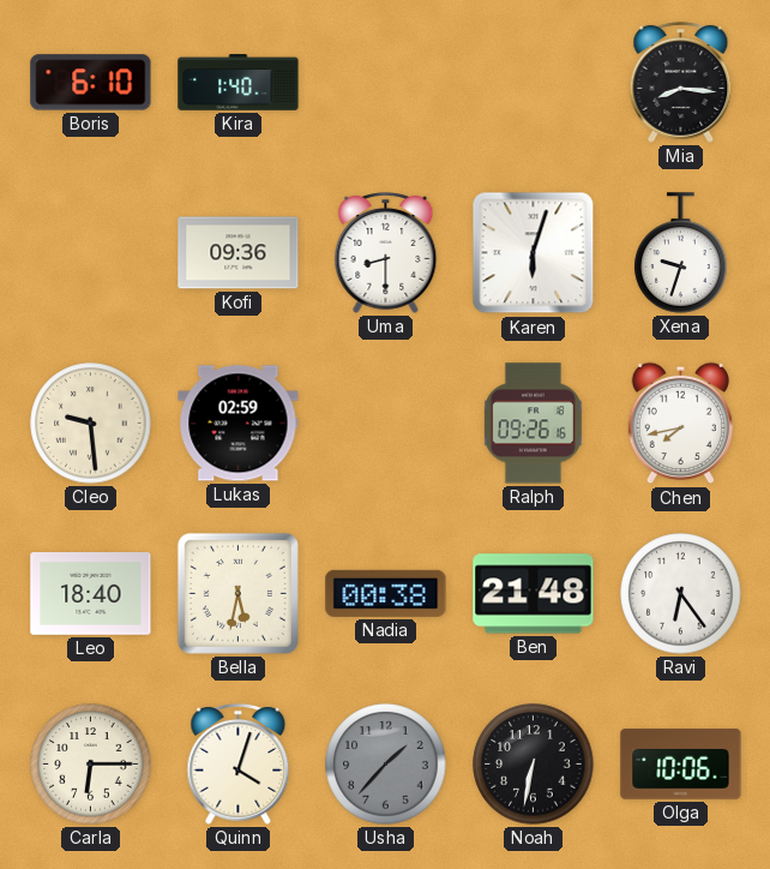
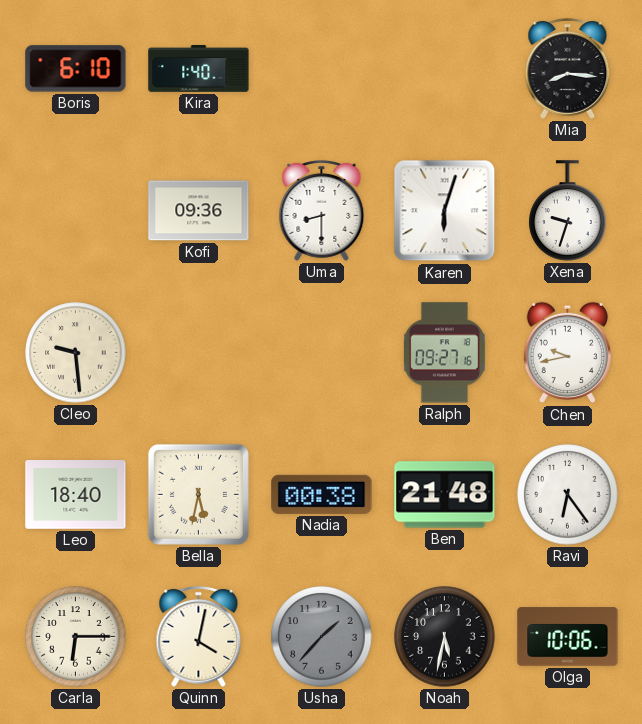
Lukas: 02:59 -> none (239, 424)
Ralph: 09:26 -> 09:27 (444, 353)
Chen: 7:43 -> 9:43 (567, 353)
Quinn: 4:03 -> 4:02 (199, 636)
Noah: 6:32 -> 5:32 (445, 637)
